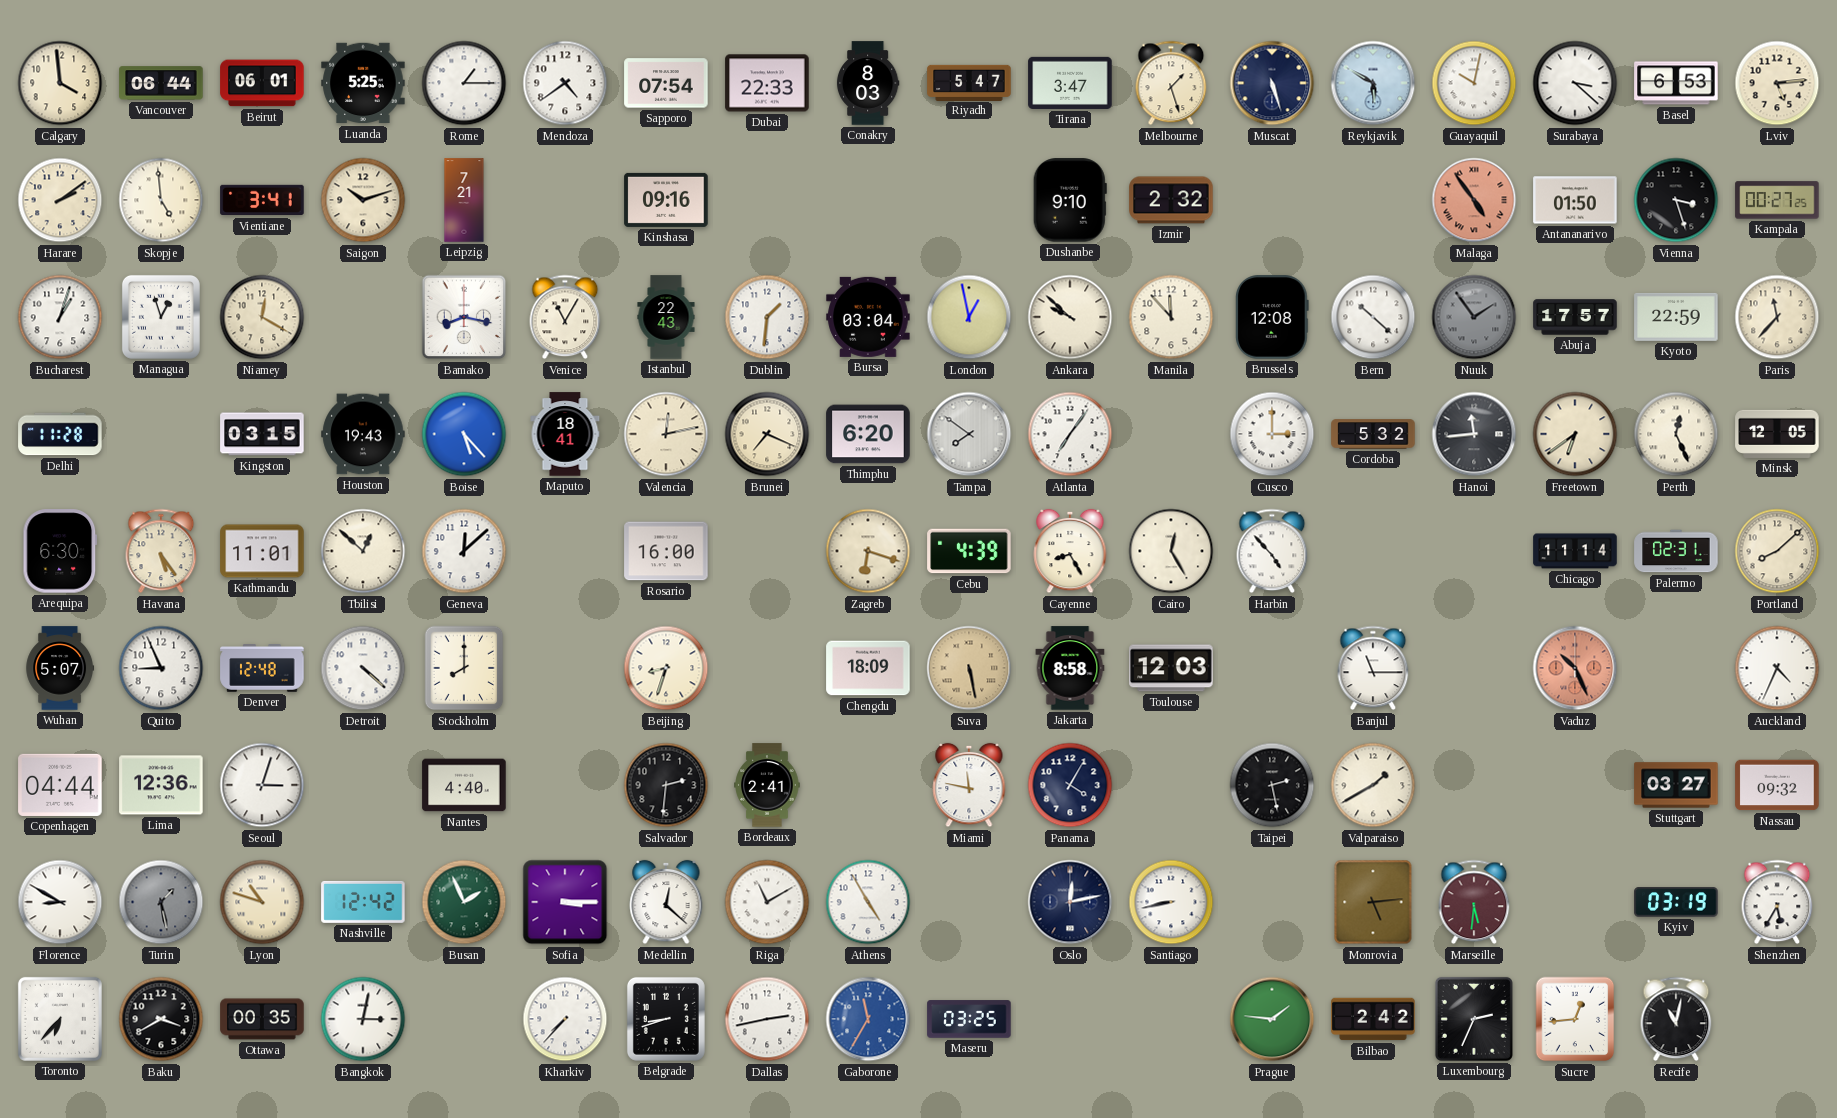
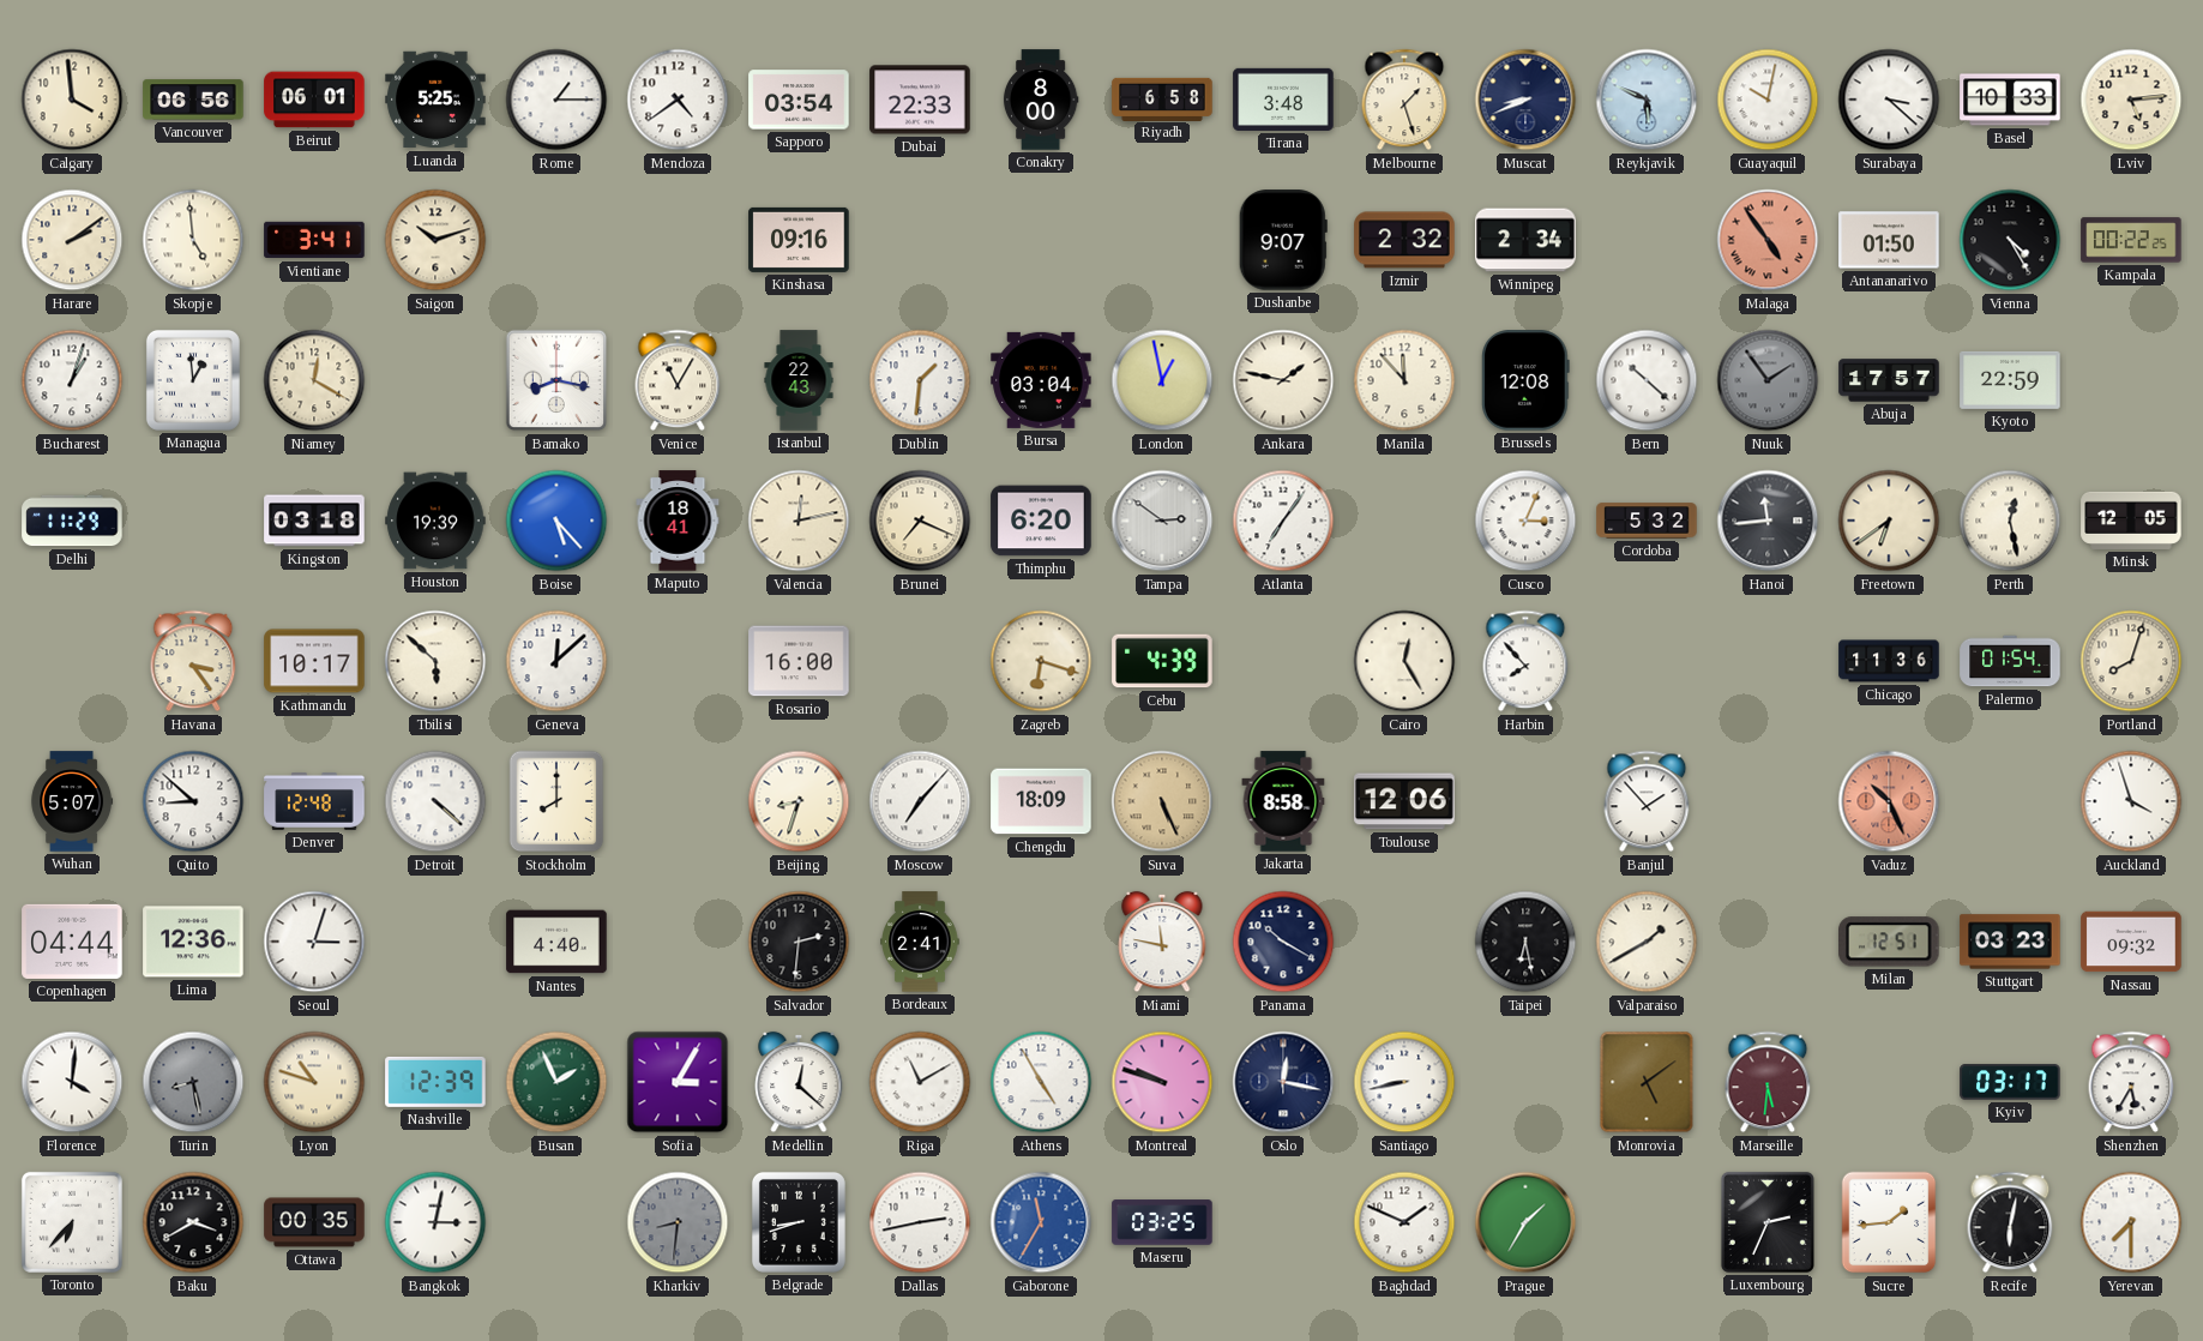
Vancouver: 06:44 -> 06:56 (193, 100)
Sapporo: 07:54 -> 03:54 (799, 100)
Conakry: 8:03 -> 8:00 (1041, 100)
Riyadh: 5:47 -> 6:58 (1162, 98)
Tirana: 3:47 -> 3:48 (1283, 100)
Muscat: 5:27 -> 8:41 (1525, 100)
Reykjavik: 5:50 -> 5:49 (1647, 100)
Basel: 6:53 -> 10:33 (2010, 100)
Leipzig: 7:21 -> none (464, 200)
Dushanbe: 9:10 -> 9:07 (1283, 240)
Winnipeg: none -> 2:34 (1525, 240)
Vienna: 3:27 -> 4:25 (2010, 240)
Kampala: 00:27 -> 00:22 (2131, 240)
Managua: 12:57 -> 12:59 (193, 380)
Ankara: 9:52 -> 1:47 (1283, 380)
Paris: 11:37 -> none (1777, 317)
Delhi: 11:28 -> 11:29 (72, 521)
Kingston: 03:15 -> 03:18 (314, 521)
Houston: 19:43 -> 19:39 (435, 521)
Tampa: 7:51 -> 2:51 (1162, 521)
Cusco: 3:00 -> 3:04 (1525, 521)
Perth: 12:26 -> 12:28 (2010, 521)
Arequipa: 6:30 -> none (60, 551)
Havana: 5:24 -> 3:24 (193, 661)
Kathmandu: 11:01 -> 10:17 (314, 661)
Tbilisi: 12:52 -> 5:52 (435, 661)
Cayenne: 8:25 -> none (1070, 551)
Harbin: 4:53 -> 7:53 (1525, 661)
Chicago: 11:14 -> 11:36 (1889, 661)
Palermo: 02:31 -> 01:54 (2010, 661)
Portland: 8:08 -> 8:03 (2131, 661)
Quito: 8:56 -> 8:52 (193, 801)
Moscow: none -> 7:07 (920, 801)
Suva: 5:28 -> 5:26 (1162, 801)
Toulouse: 12:03 -> 12:06 (1404, 801)
Banjul: 11:15 -> 1:53 (1647, 801)
Auckland: 4:34 -> 3:57 (2131, 801)
Panama: 4:05 -> 10:20 (1283, 942)
Taipei: 2:28 -> 6:28 (1525, 942)
Milan: none -> 12:51 (1890, 942)
Stuttgart: 03:27 -> 03:23 (2010, 942)
Florence: 8:50 -> 4:01 (72, 1082)
Turin: 1:28 -> 8:28 (193, 1082)
Nashville: 12:42 -> 12:39 (435, 1082)
Sofia: 3:15 -> 3:05 (678, 1082)
Montreal: none -> 9:48 (1162, 1082)
Oslo: 12:13 -> 12:17 (1283, 1082)
Monrovia: 5:14 -> 5:09 (1647, 1082)
Kyiv: 03:19 -> 03:17 (2010, 1082)
Kharkiv: 7:37 -> 8:31 (678, 1222)
Kharkiv dial: white -> grey (678, 1222)
Baghdad: none -> 1:49 (1404, 1222)
Prague: 1:46 -> 1:35 (1525, 1222)
Bilbao: 2:42 -> none (1373, 1019)
Sucre: 12:44 -> 1:44 (1889, 1222)
Recife: 11:02 -> 6:02 (2010, 1222)
Yerevan: none -> 7:30 (2131, 1222)
